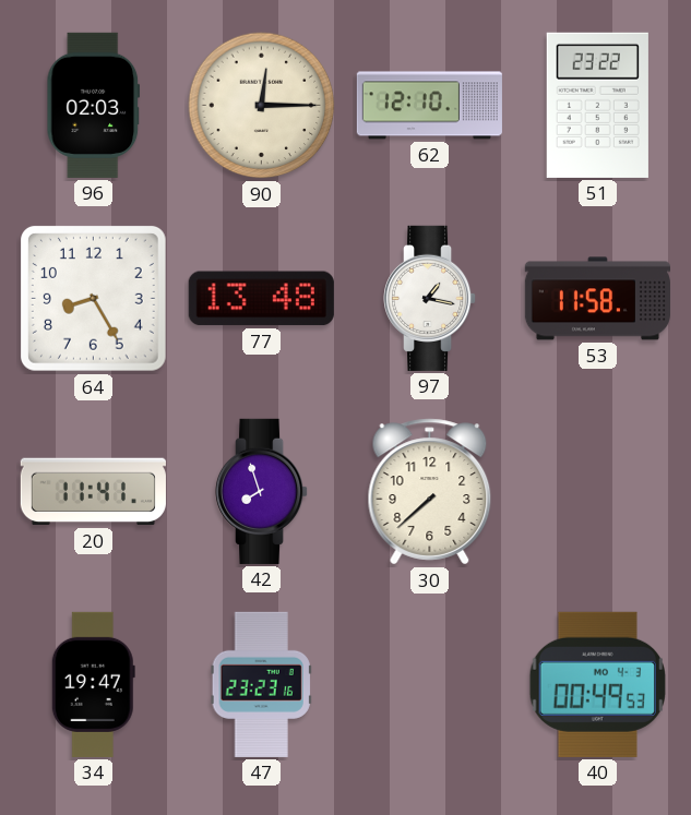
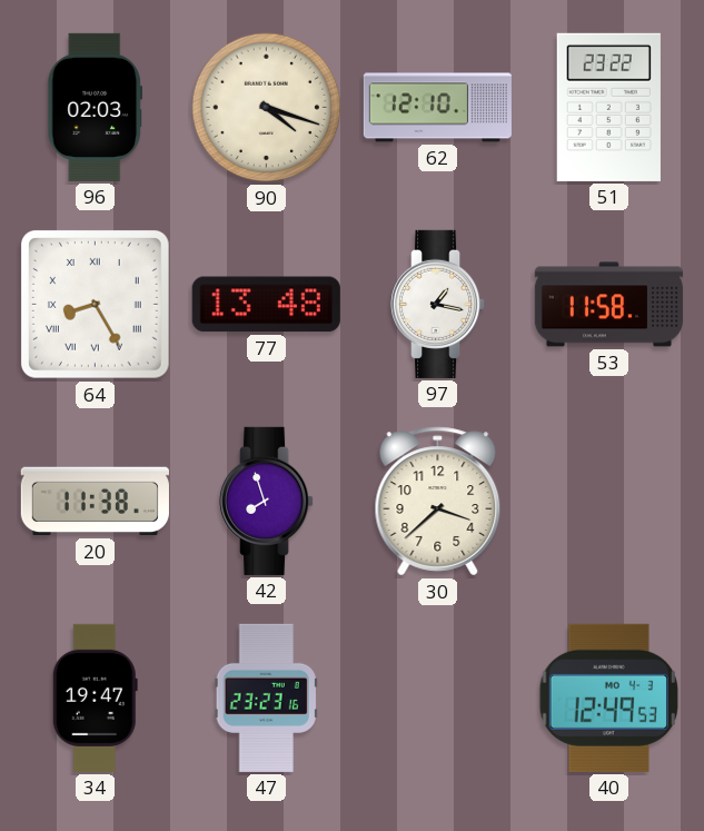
90: 12:15 -> 4:18 (267, 108)
64 numerals: Arabic -> Roman (95, 304)
20: 11:41 -> 11:38 (95, 502)
30: 7:38 -> 3:38 (438, 502)
40: 00:49 -> 12:49 (608, 698)
